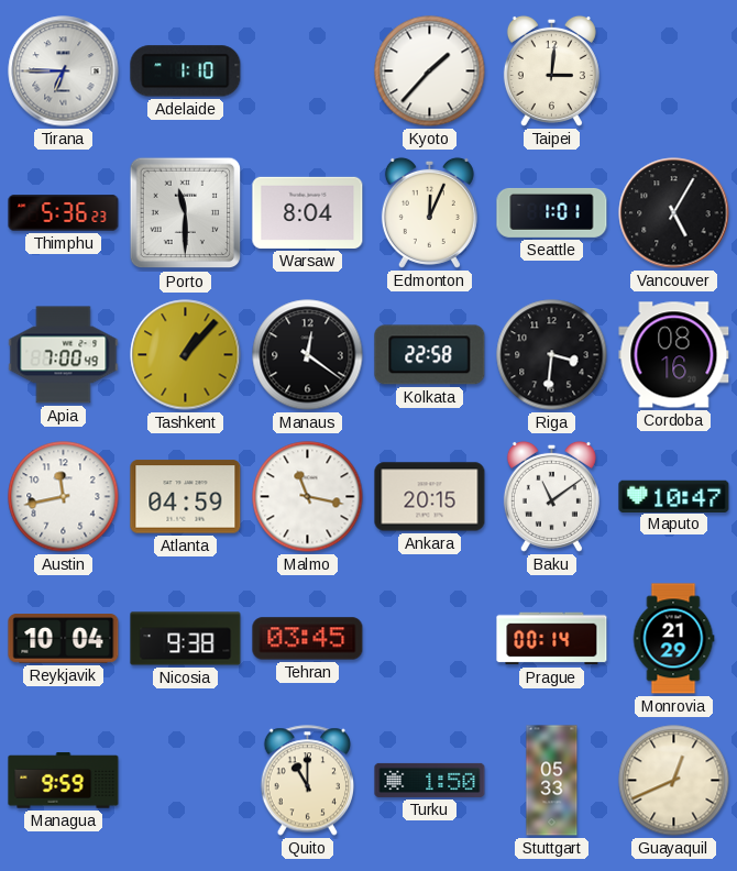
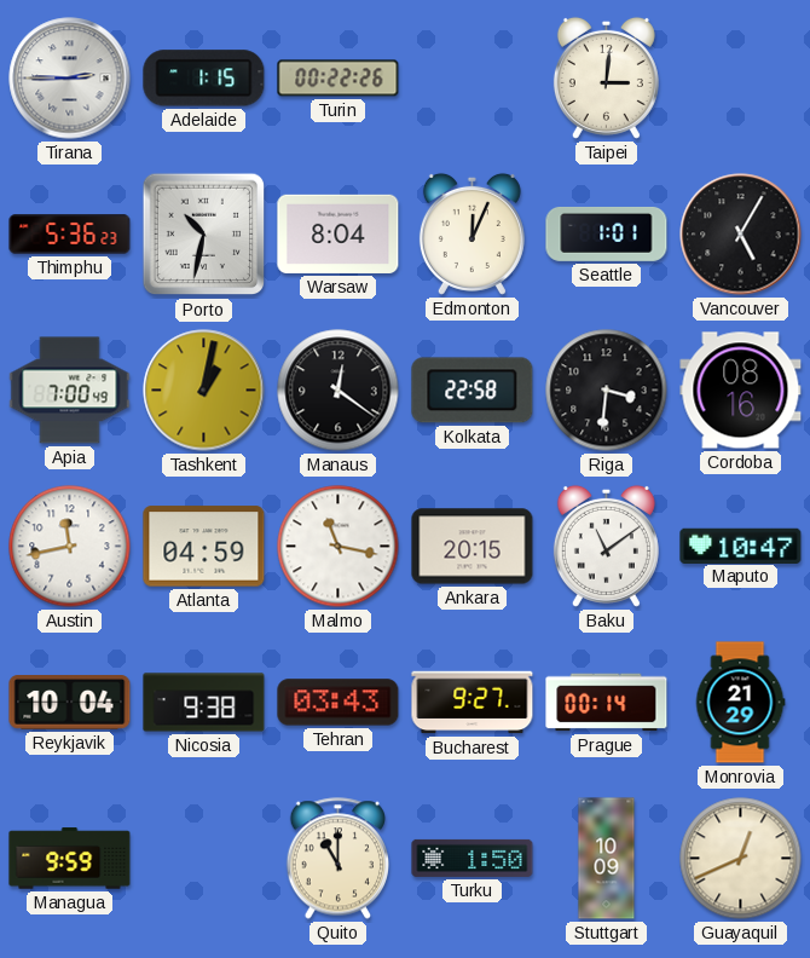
Tirana: 6:45 -> 2:45 (70, 79)
Adelaide: 1:10 -> 1:15 (204, 79)
Turin: none -> 00:22 (339, 79)
Kyoto: 1:37 -> none (430, 71)
Porto: 11:30 -> 10:32 (204, 235)
Tashkent: 1:07 -> 1:02 (204, 391)
Tehran: 03:45 -> 03:43 (339, 703)
Bucharest: none -> 9:27 (473, 703)
Stuttgart: 05:33 -> 10:09 (607, 859)
